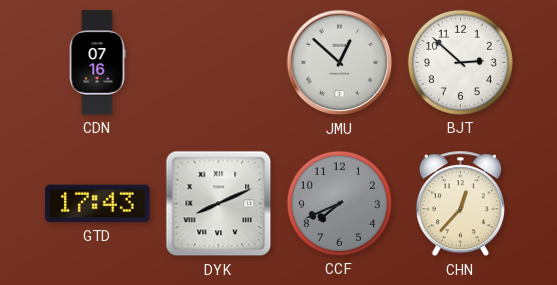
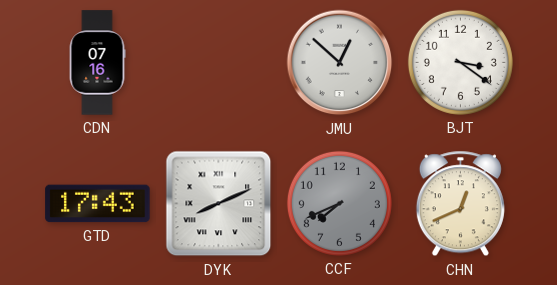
BJT: 2:52 -> 3:21 (460, 62)
CHN: 12:37 -> 12:41 (460, 204)
